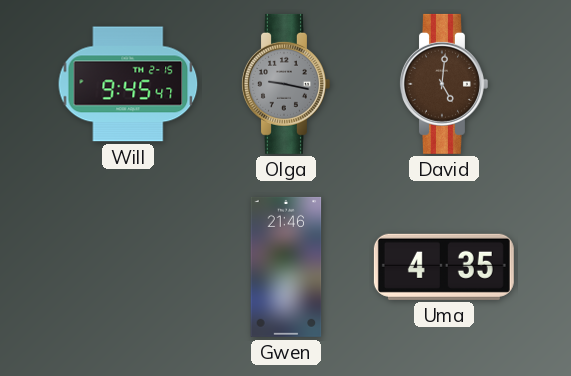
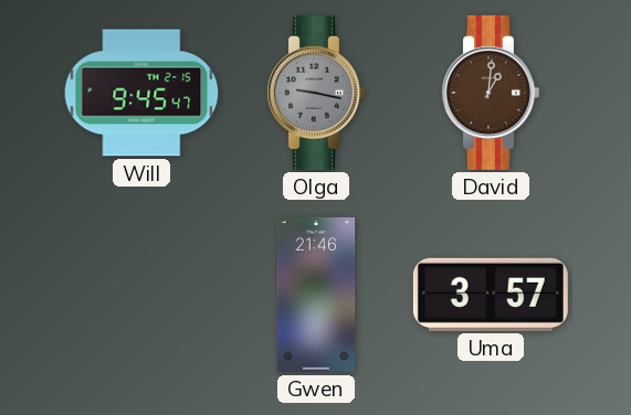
David: 5:01 -> 1:01 (490, 93)
Uma: 4:35 -> 3:57 (491, 295)
